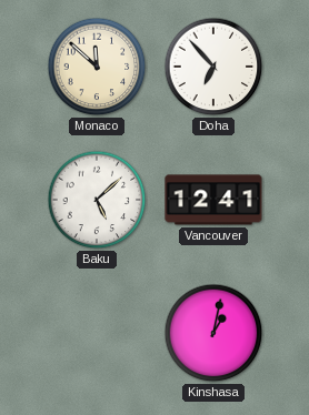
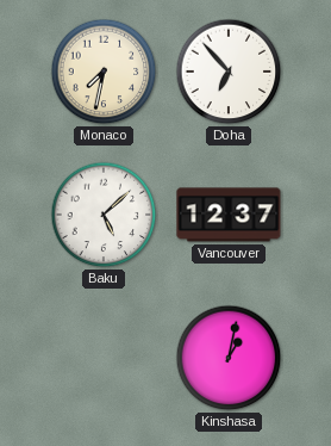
Monaco: 11:52 -> 7:32 (104, 72)
Vancouver: 12:41 -> 12:37 (229, 215)
